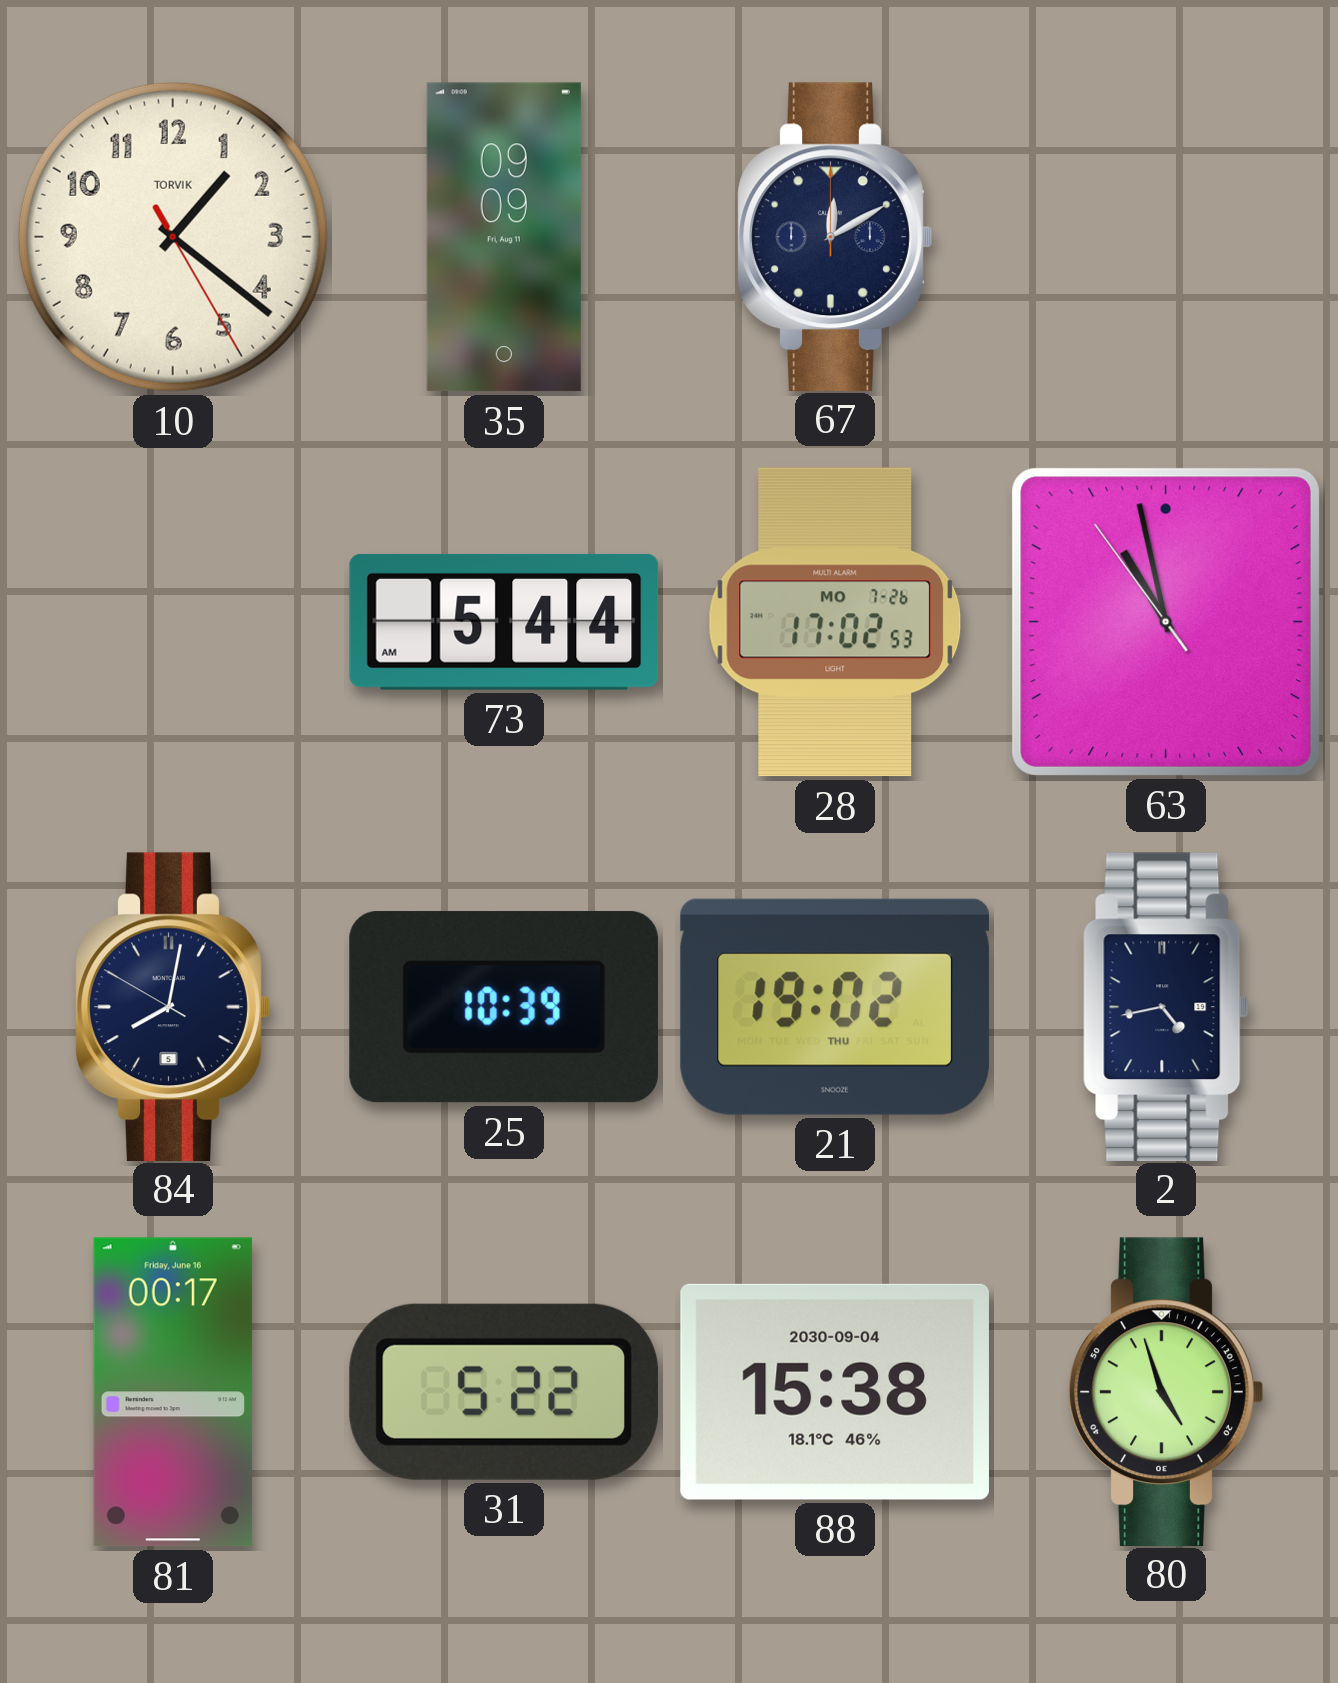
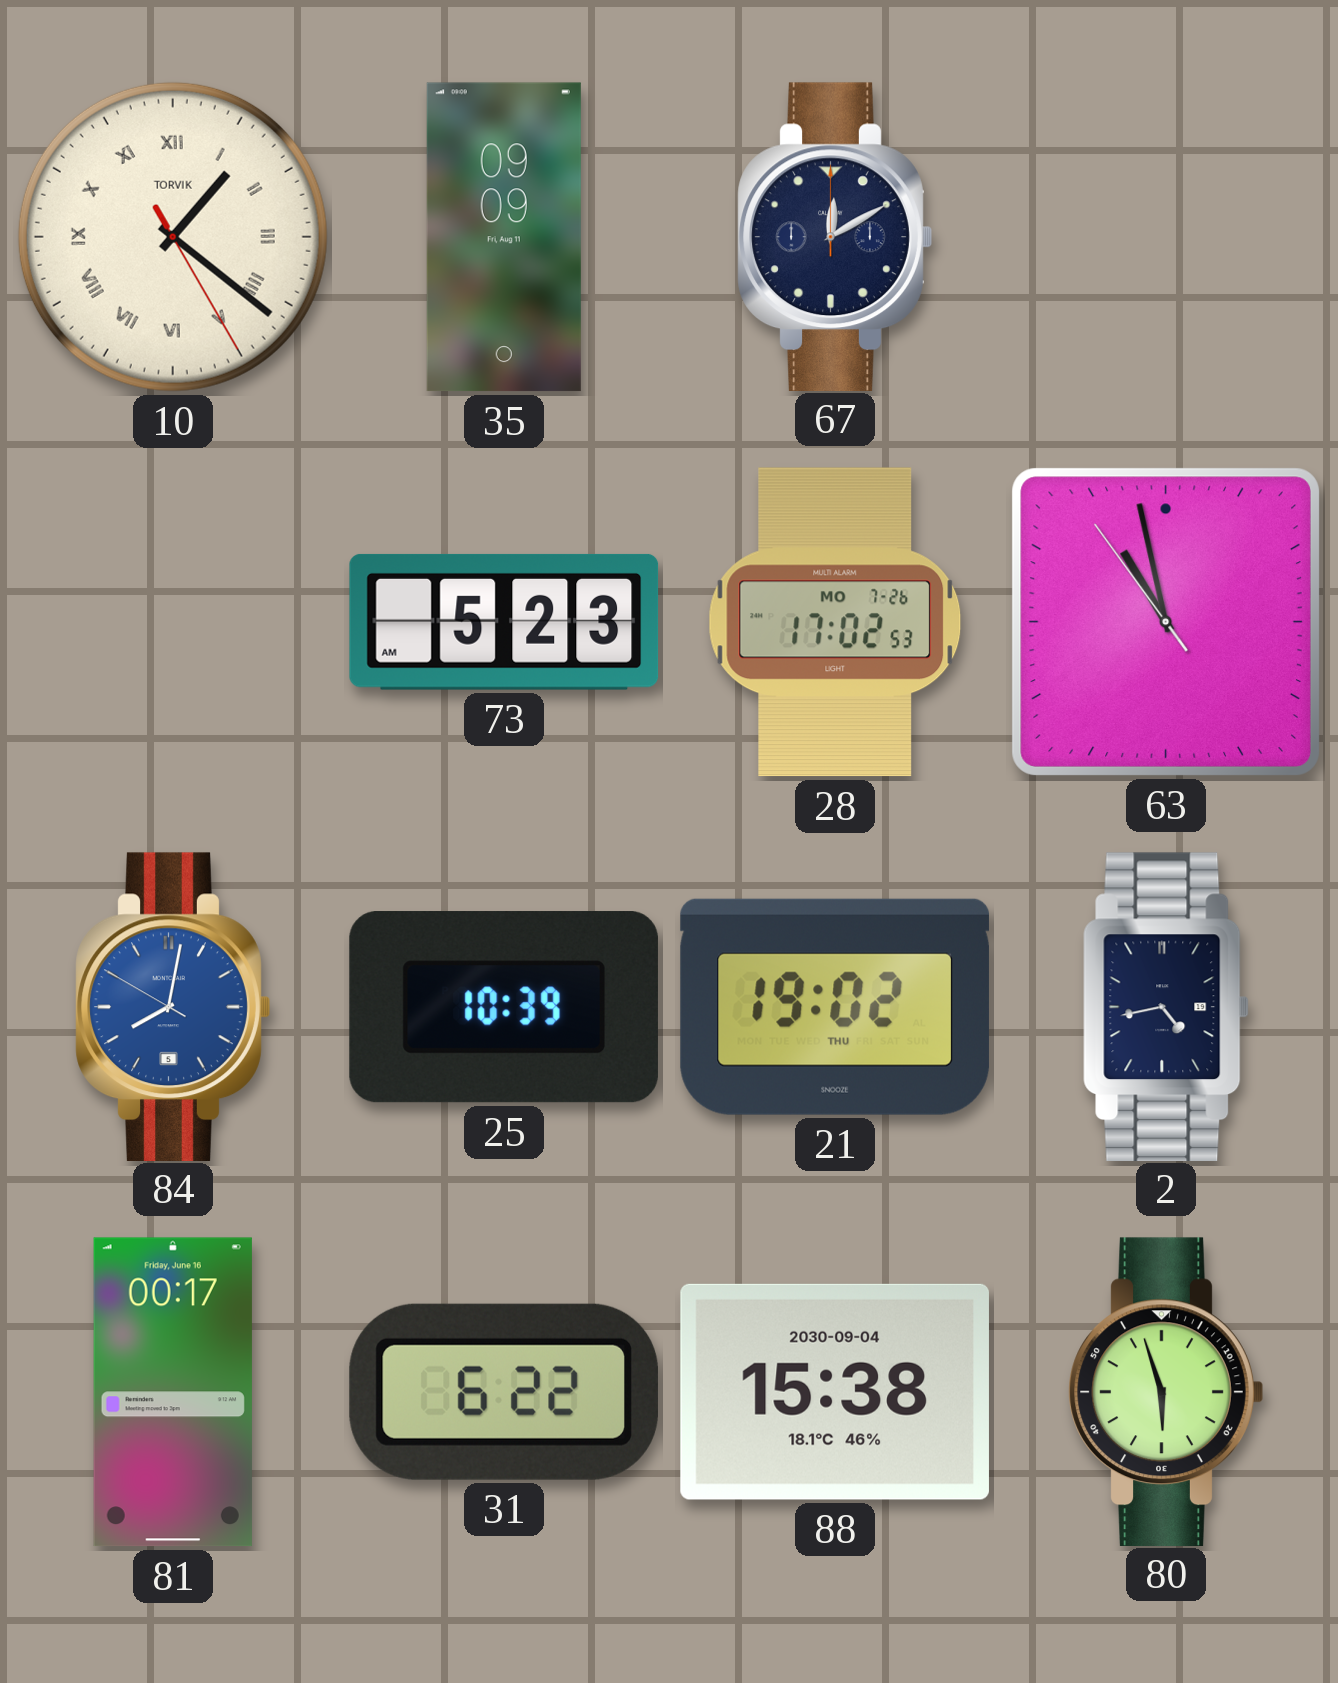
10 numerals: Arabic -> Roman (173, 237)
73: 5:44 -> 5:23 (504, 622)
84 dial: navy -> blue (173, 1006)
31: 5:22 -> 6:22 (504, 1392)
80: 4:57 -> 5:57 (1166, 1391)
